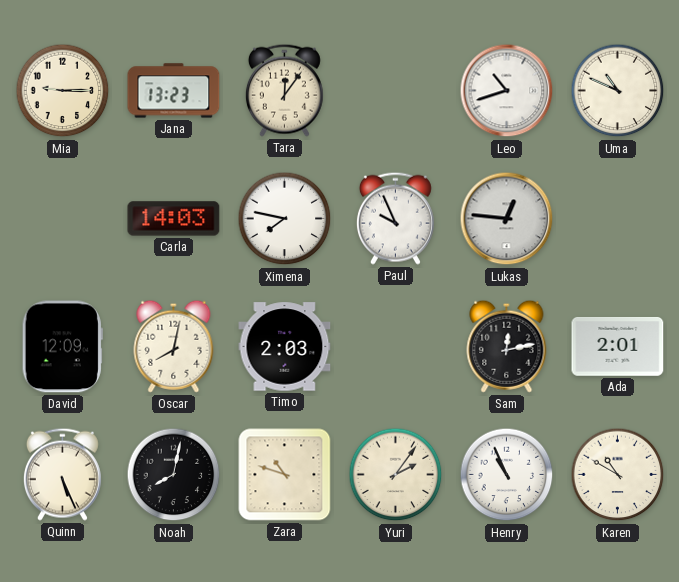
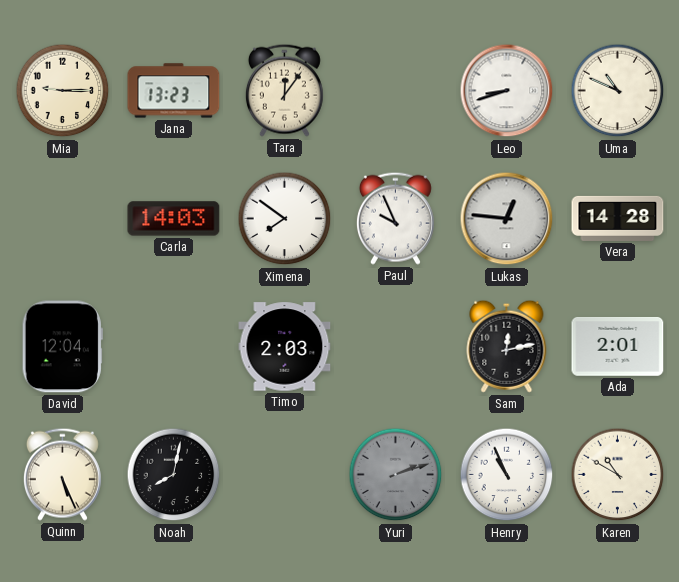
Leo: 10:42 -> 8:42 (507, 91)
Ximena: 7:47 -> 7:51 (285, 219)
Vera: none -> 14:28 (618, 218)
David: 12:09 -> 12:04 (62, 347)
Oscar: 8:02 -> none (174, 346)
Zara: 10:48 -> none (285, 475)
Yuri: 2:06 -> 2:12 (396, 475)
Yuri dial: cream -> grey (396, 475)
